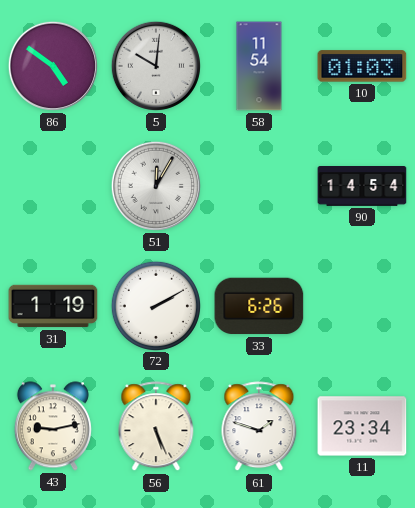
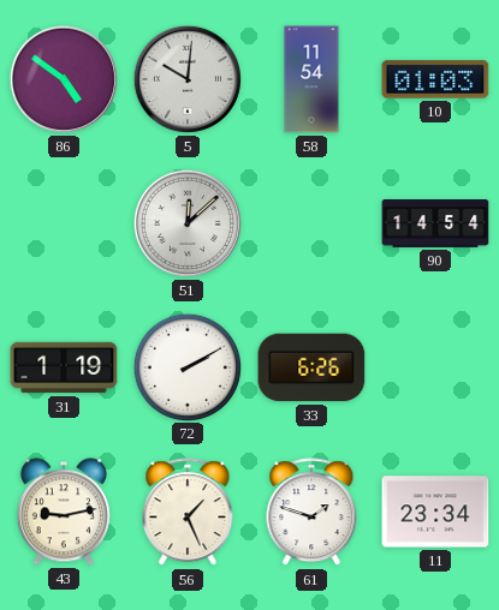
51: 12:05 -> 12:08 (188, 223)
56: 5:26 -> 1:26 (188, 513)
